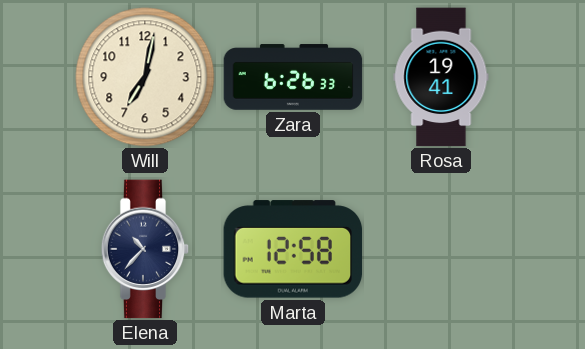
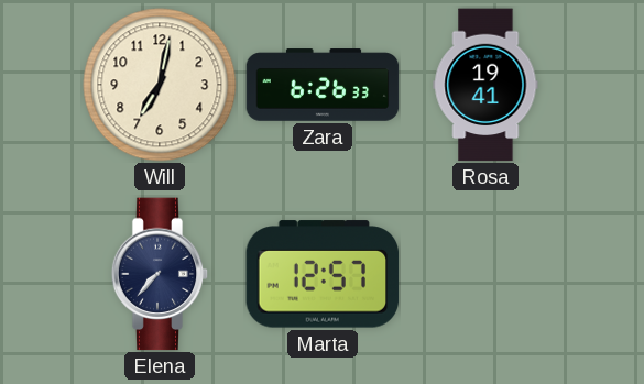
Elena: 10:37 -> 7:37 (160, 274)
Marta: 12:58 -> 12:57 (323, 274)
